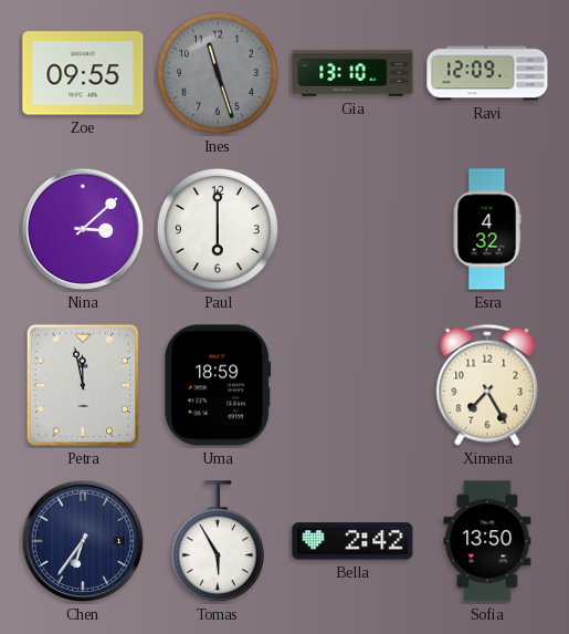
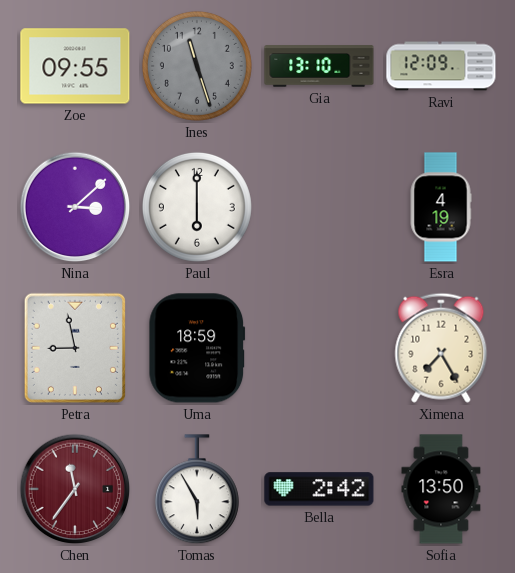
Esra: 4:32 -> 4:19 (441, 207)
Petra: 11:58 -> 8:58 (75, 348)
Chen: 6:36 -> 11:36 (75, 489)
Chen dial: navy -> burgundy (75, 489)
